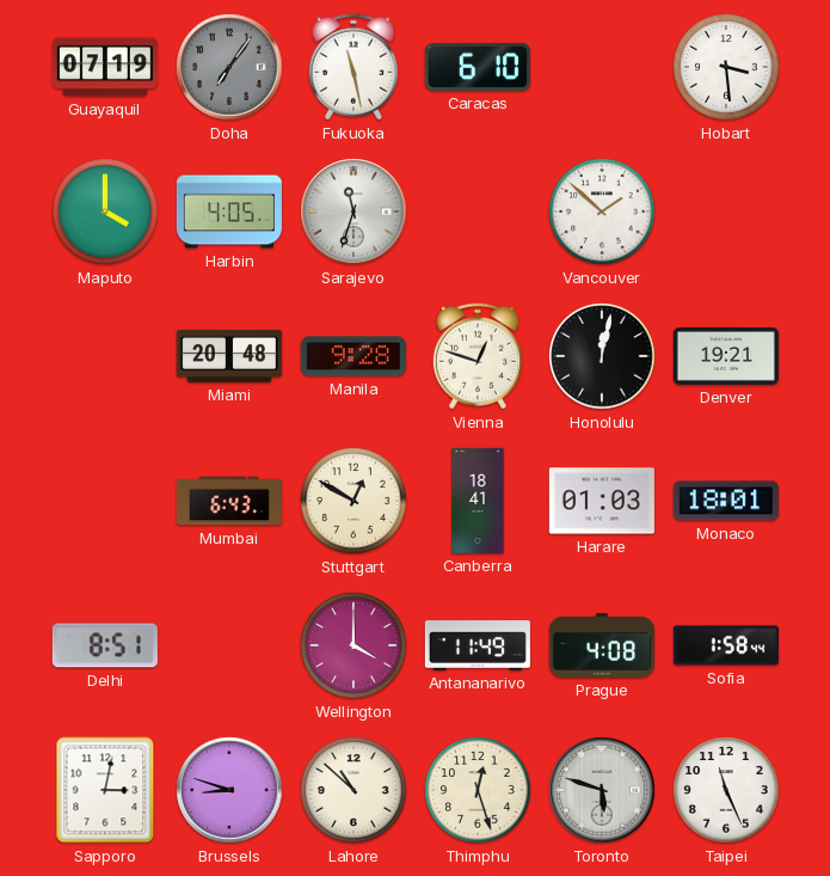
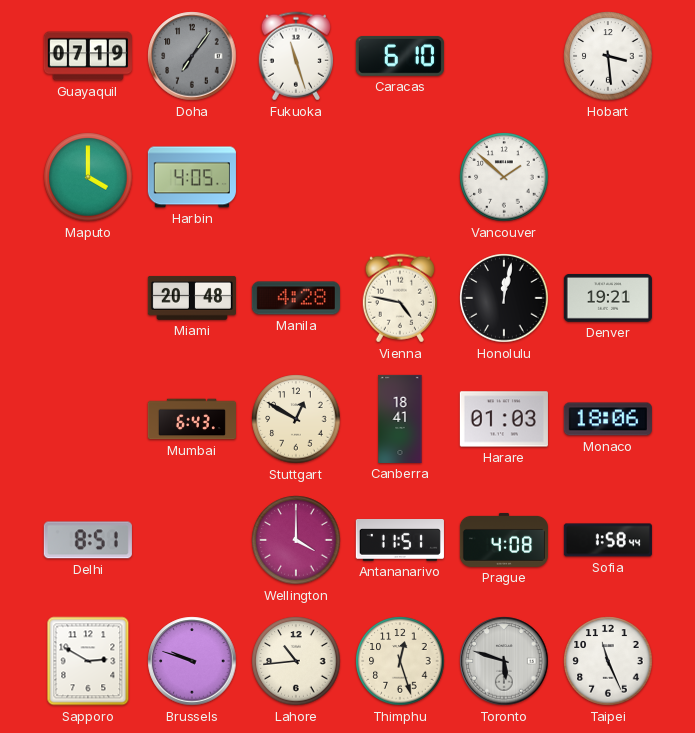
Fukuoka: 11:28 -> 11:27 (296, 56)
Sarajevo: 11:33 -> none (353, 212)
Manila: 9:28 -> 4:28 (296, 298)
Vienna: 12:48 -> 4:47 (400, 298)
Monaco: 18:01 -> 18:06 (608, 419)
Antananarivo: 11:49 -> 11:51 (400, 541)
Sapporo: 3:02 -> 2:50 (88, 661)
Brussels: 8:48 -> 9:48 (192, 661)
Lahore: 10:52 -> 10:44 (296, 661)
